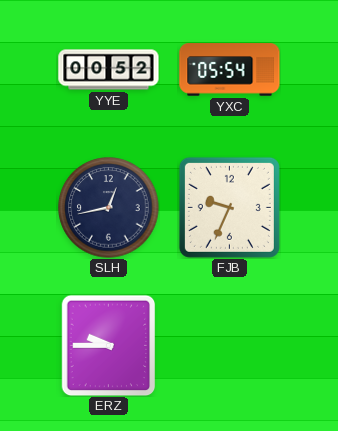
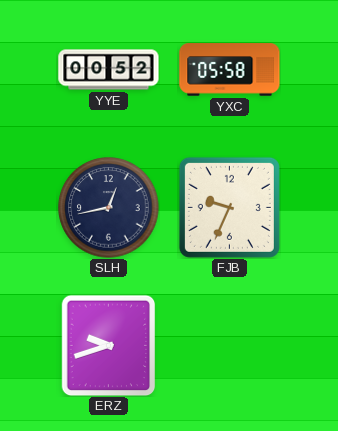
YXC: 05:54 -> 05:58 (230, 70)
ERZ: 9:45 -> 9:42 (109, 345)
